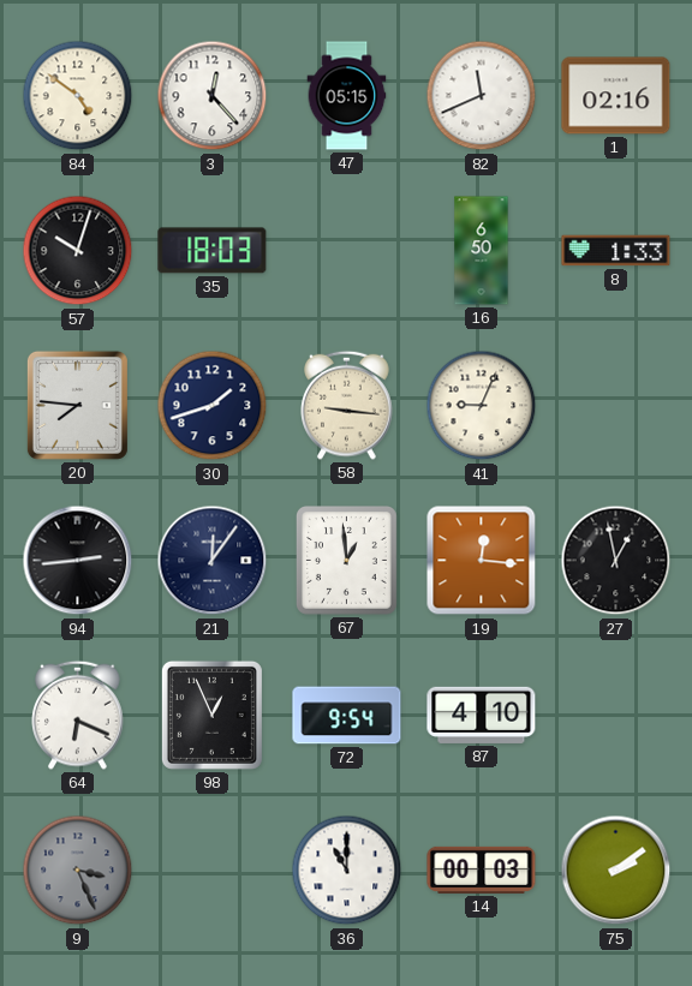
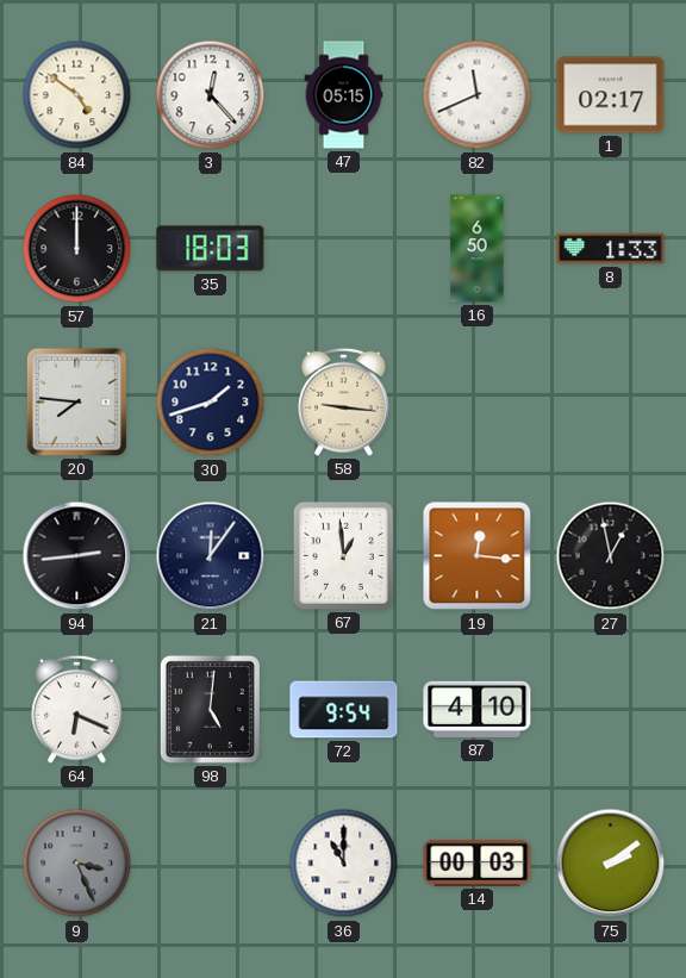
1: 02:16 -> 02:17 (611, 95)
57: 10:03 -> 12:00 (77, 249)
41: 9:04 -> none (482, 406)
98: 12:56 -> 5:01 (210, 709)
